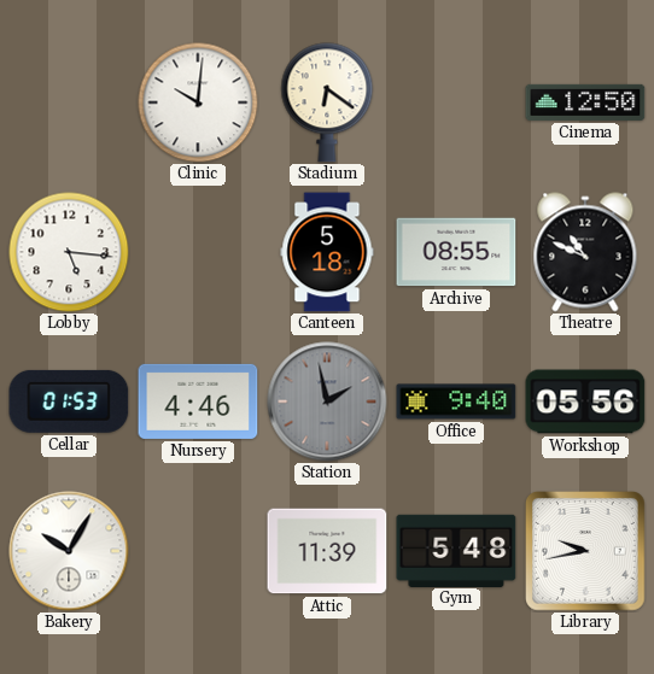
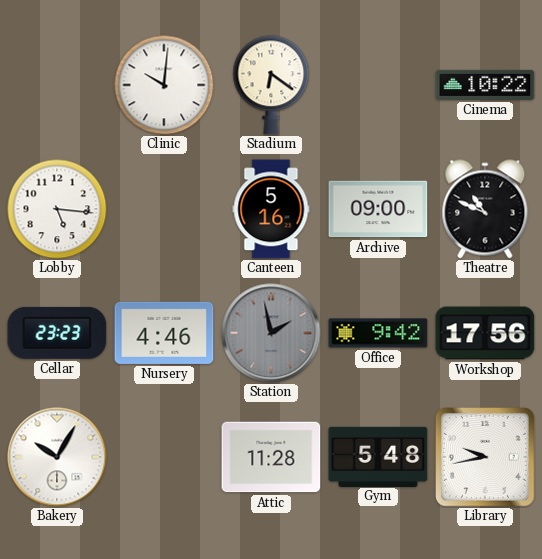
Cinema: 12:50 -> 10:22 (485, 85)
Canteen: 5:18 -> 5:16 (271, 209)
Archive: 08:55 -> 09:00 (378, 209)
Cellar: 01:53 -> 23:23 (57, 333)
Office: 9:40 -> 9:42 (378, 333)
Workshop: 05:56 -> 17:56 (485, 333)
Attic: 11:39 -> 11:28 (271, 457)
